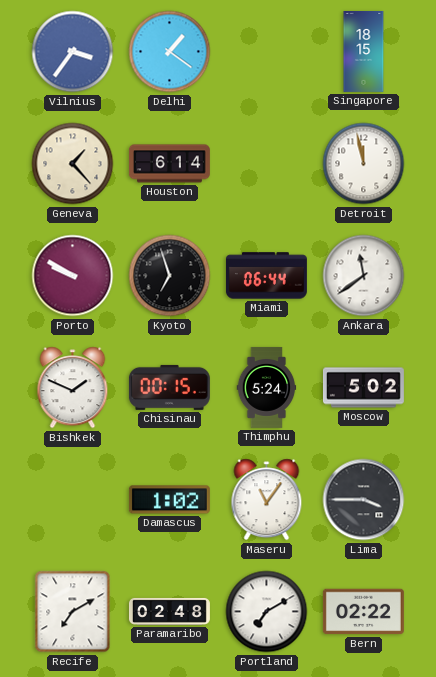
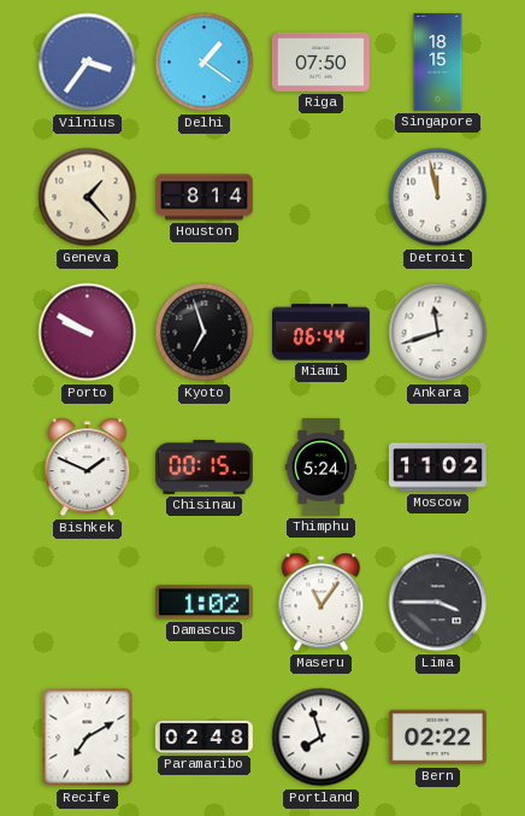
Riga: none -> 07:50 (320, 61)
Houston: 6:14 -> 8:14 (203, 198)
Ankara: 11:39 -> 11:42 (438, 333)
Moscow: 5:02 -> 11:02 (437, 468)
Portland: 7:10 -> 7:57 (322, 738)
